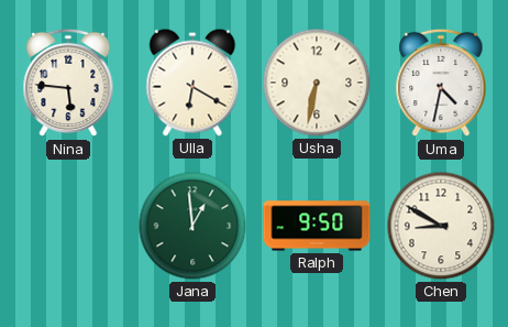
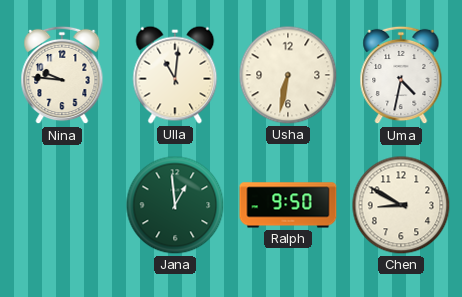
Nina: 5:46 -> 9:46 (62, 75)
Ulla: 6:20 -> 11:01 (175, 75)
